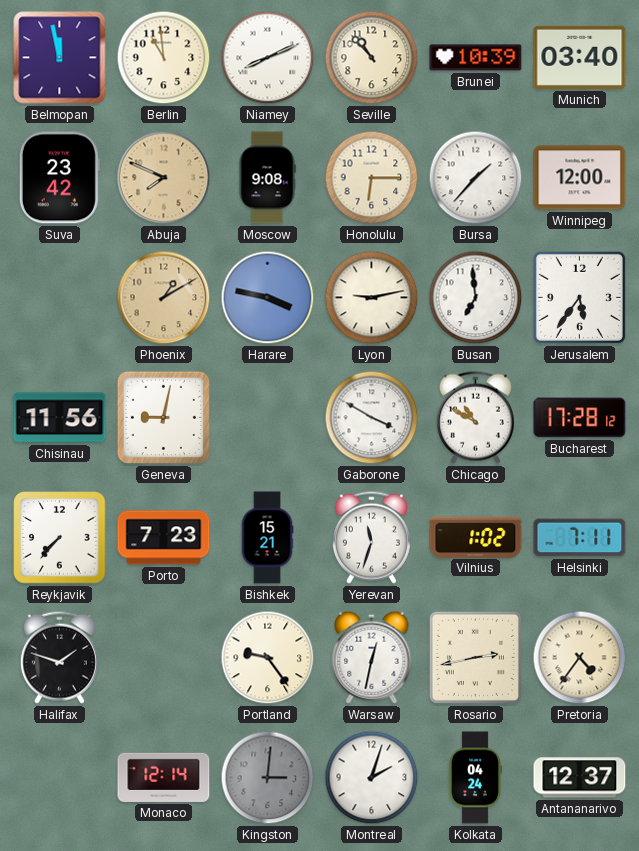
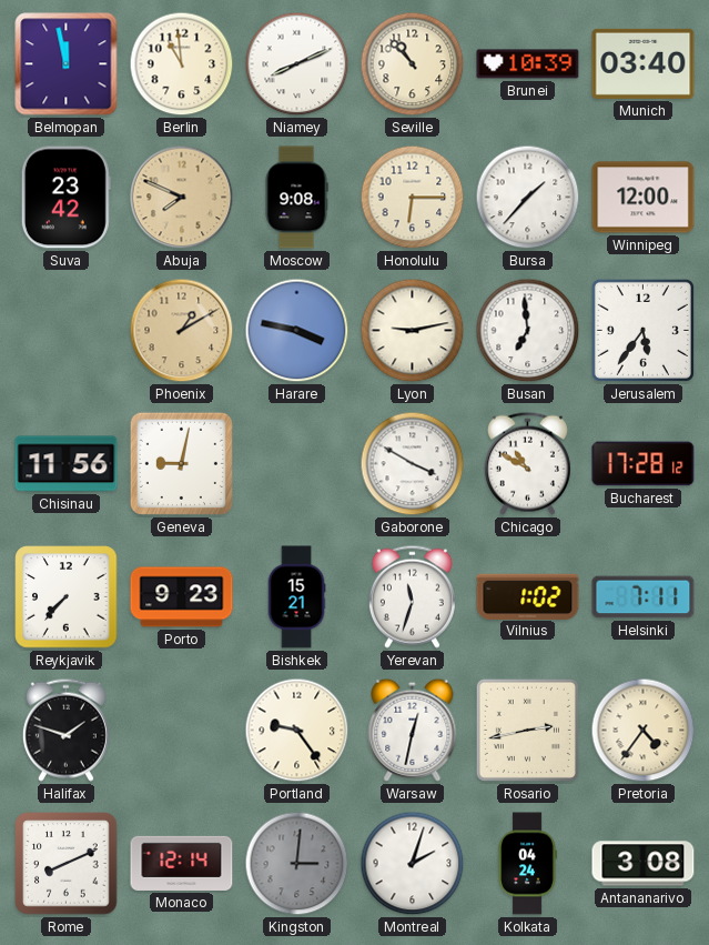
Porto: 7:23 -> 9:23 (182, 597)
Rome: none -> 8:11 (67, 864)
Antananarivo: 12:37 -> 3:08 (644, 864)
